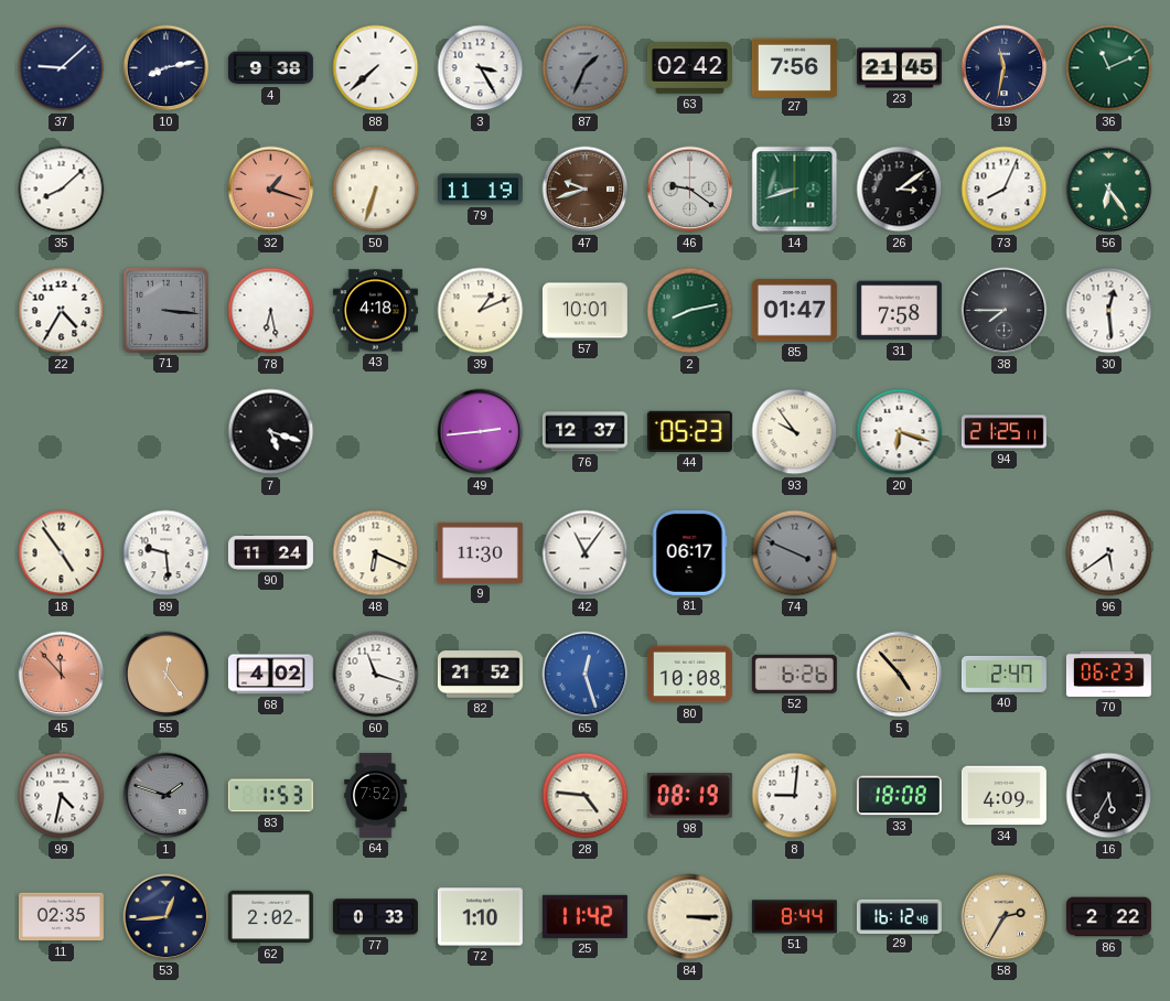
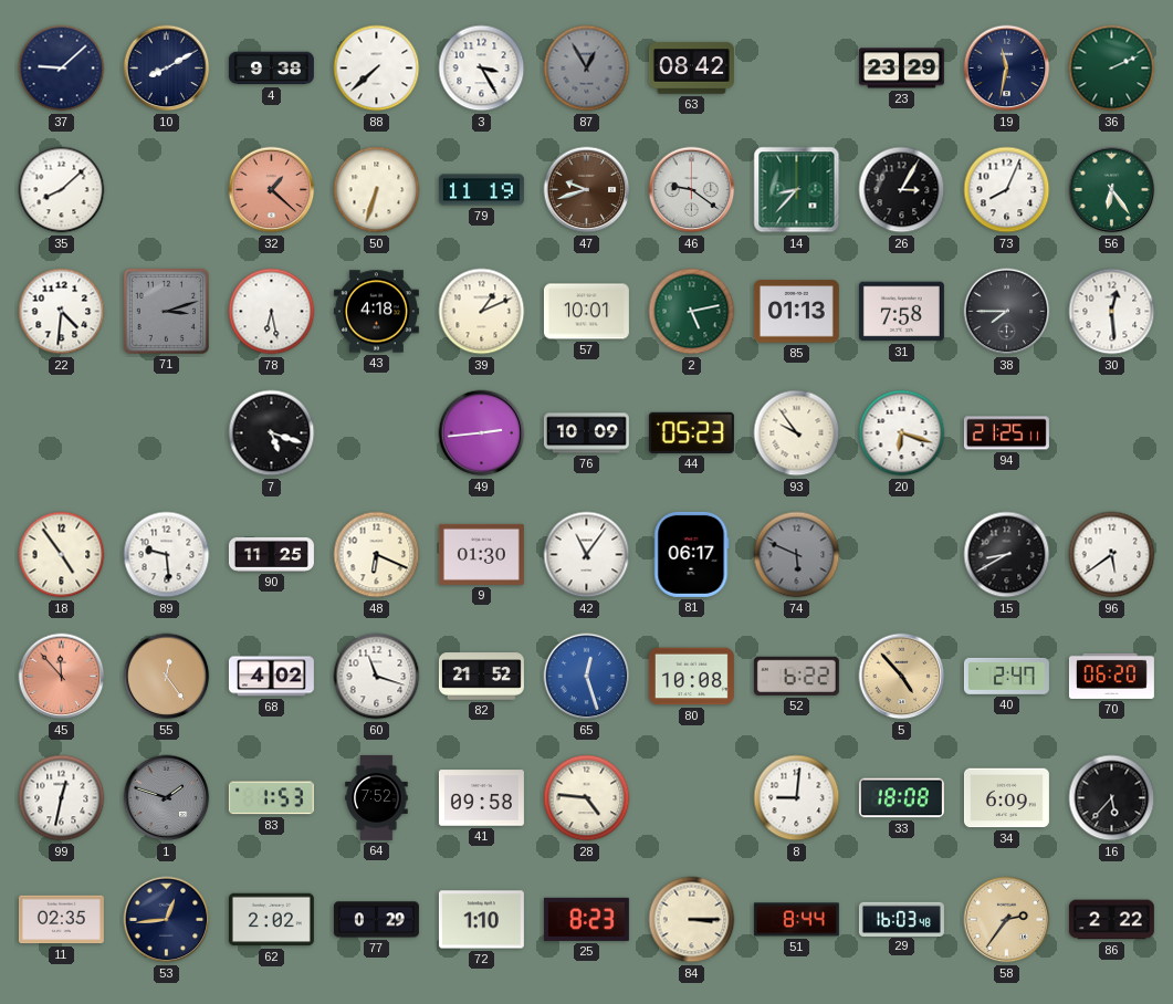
10: 8:13 -> 8:10 (167, 69)
87: 1:34 -> 12:55 (587, 69)
63: 02:42 -> 08:42 (691, 69)
27: 7:56 -> none (794, 67)
23: 21:45 -> 23:29 (901, 69)
36: 11:11 -> 2:11 (1112, 69)
32: 1:18 -> 1:22 (272, 190)
14: 8:42 -> 8:37 (797, 190)
26: 3:09 -> 3:05 (902, 190)
22: 4:35 -> 4:31 (62, 312)
71: 3:16 -> 3:12 (166, 311)
2: 8:13 -> 5:13 (692, 312)
85: 01:47 -> 01:13 (796, 312)
76: 12:37 -> 10:09 (586, 433)
90: 11:24 -> 11:25 (271, 554)
9: 11:30 -> 01:30 (481, 554)
74: 3:49 -> 5:49 (797, 555)
15: none -> 8:40 (1007, 555)
52: 6:26 -> 6:22 (796, 676)
70: 06:23 -> 06:20 (1111, 676)
99: 4:32 -> 12:32 (62, 798)
41: none -> 09:58 (481, 798)
98: 08:19 -> none (689, 796)
34: 4:09 -> 6:09 (1006, 798)
16: 5:35 -> 5:37 (1112, 798)
77: 0:33 -> 0:29 (376, 920)
25: 11:42 -> 8:23 (586, 919)
29: 16:12 -> 16:03 (901, 919)
58: 2:35 -> 2:36 (1007, 920)
